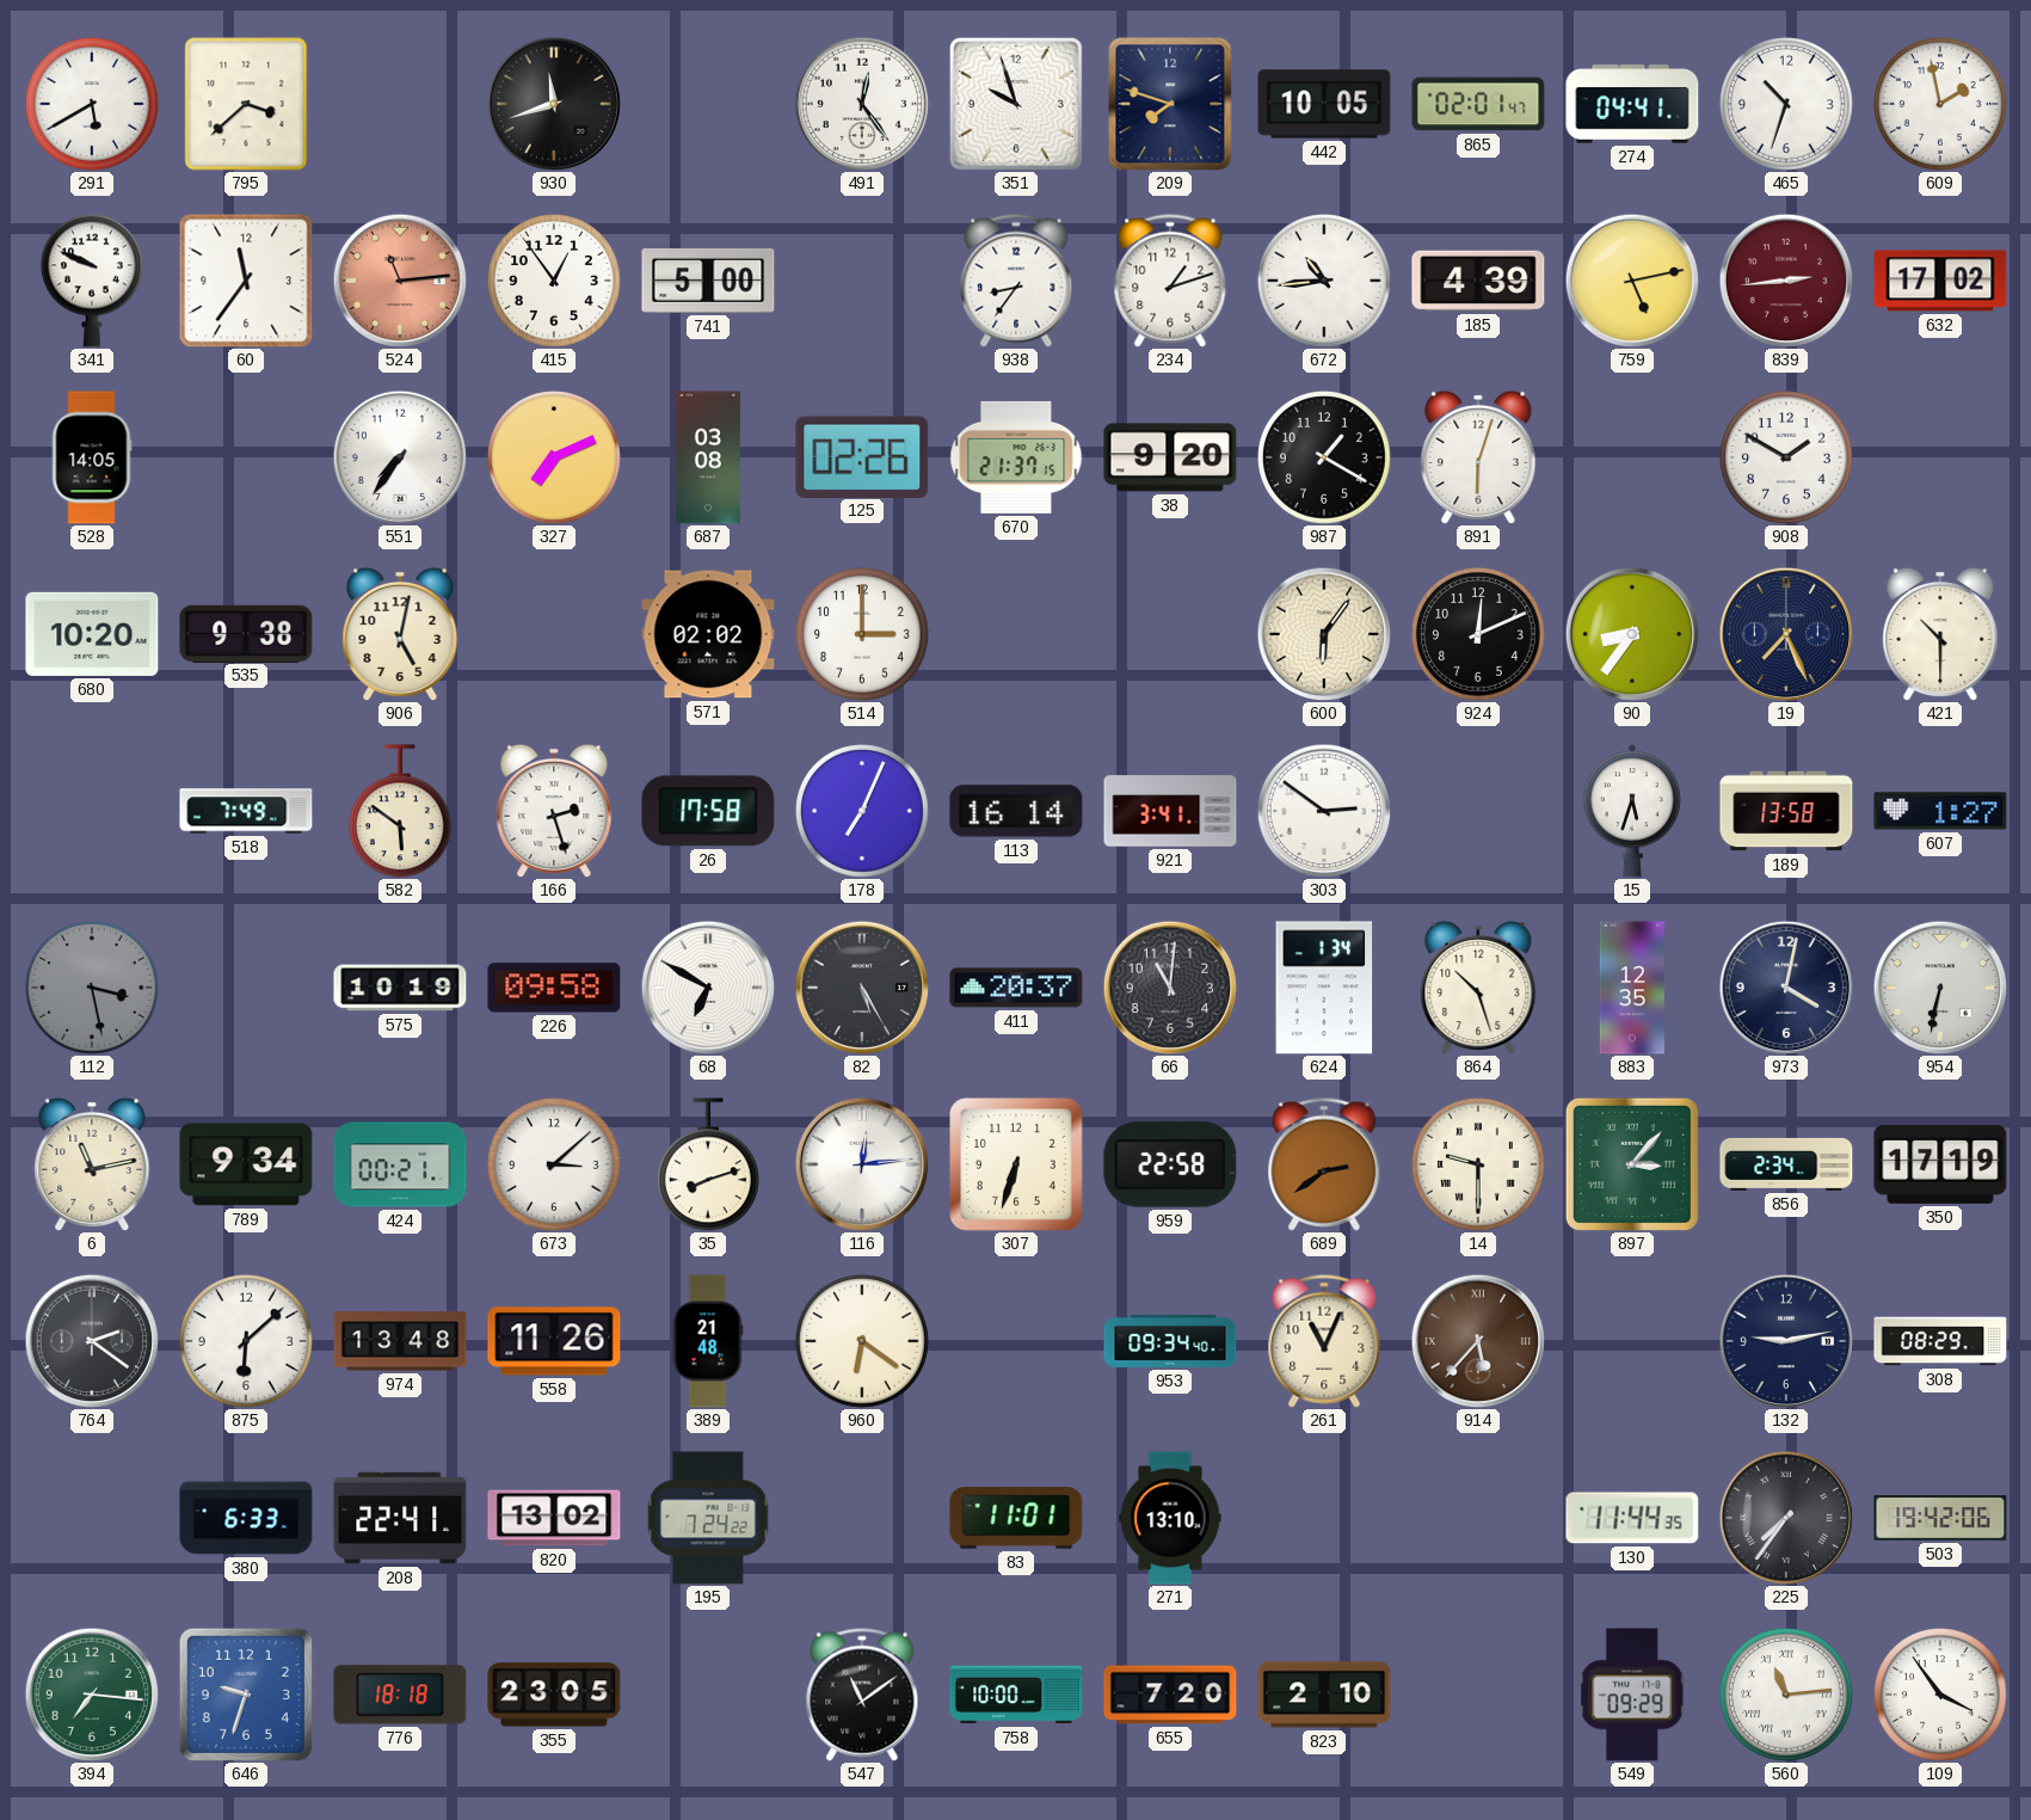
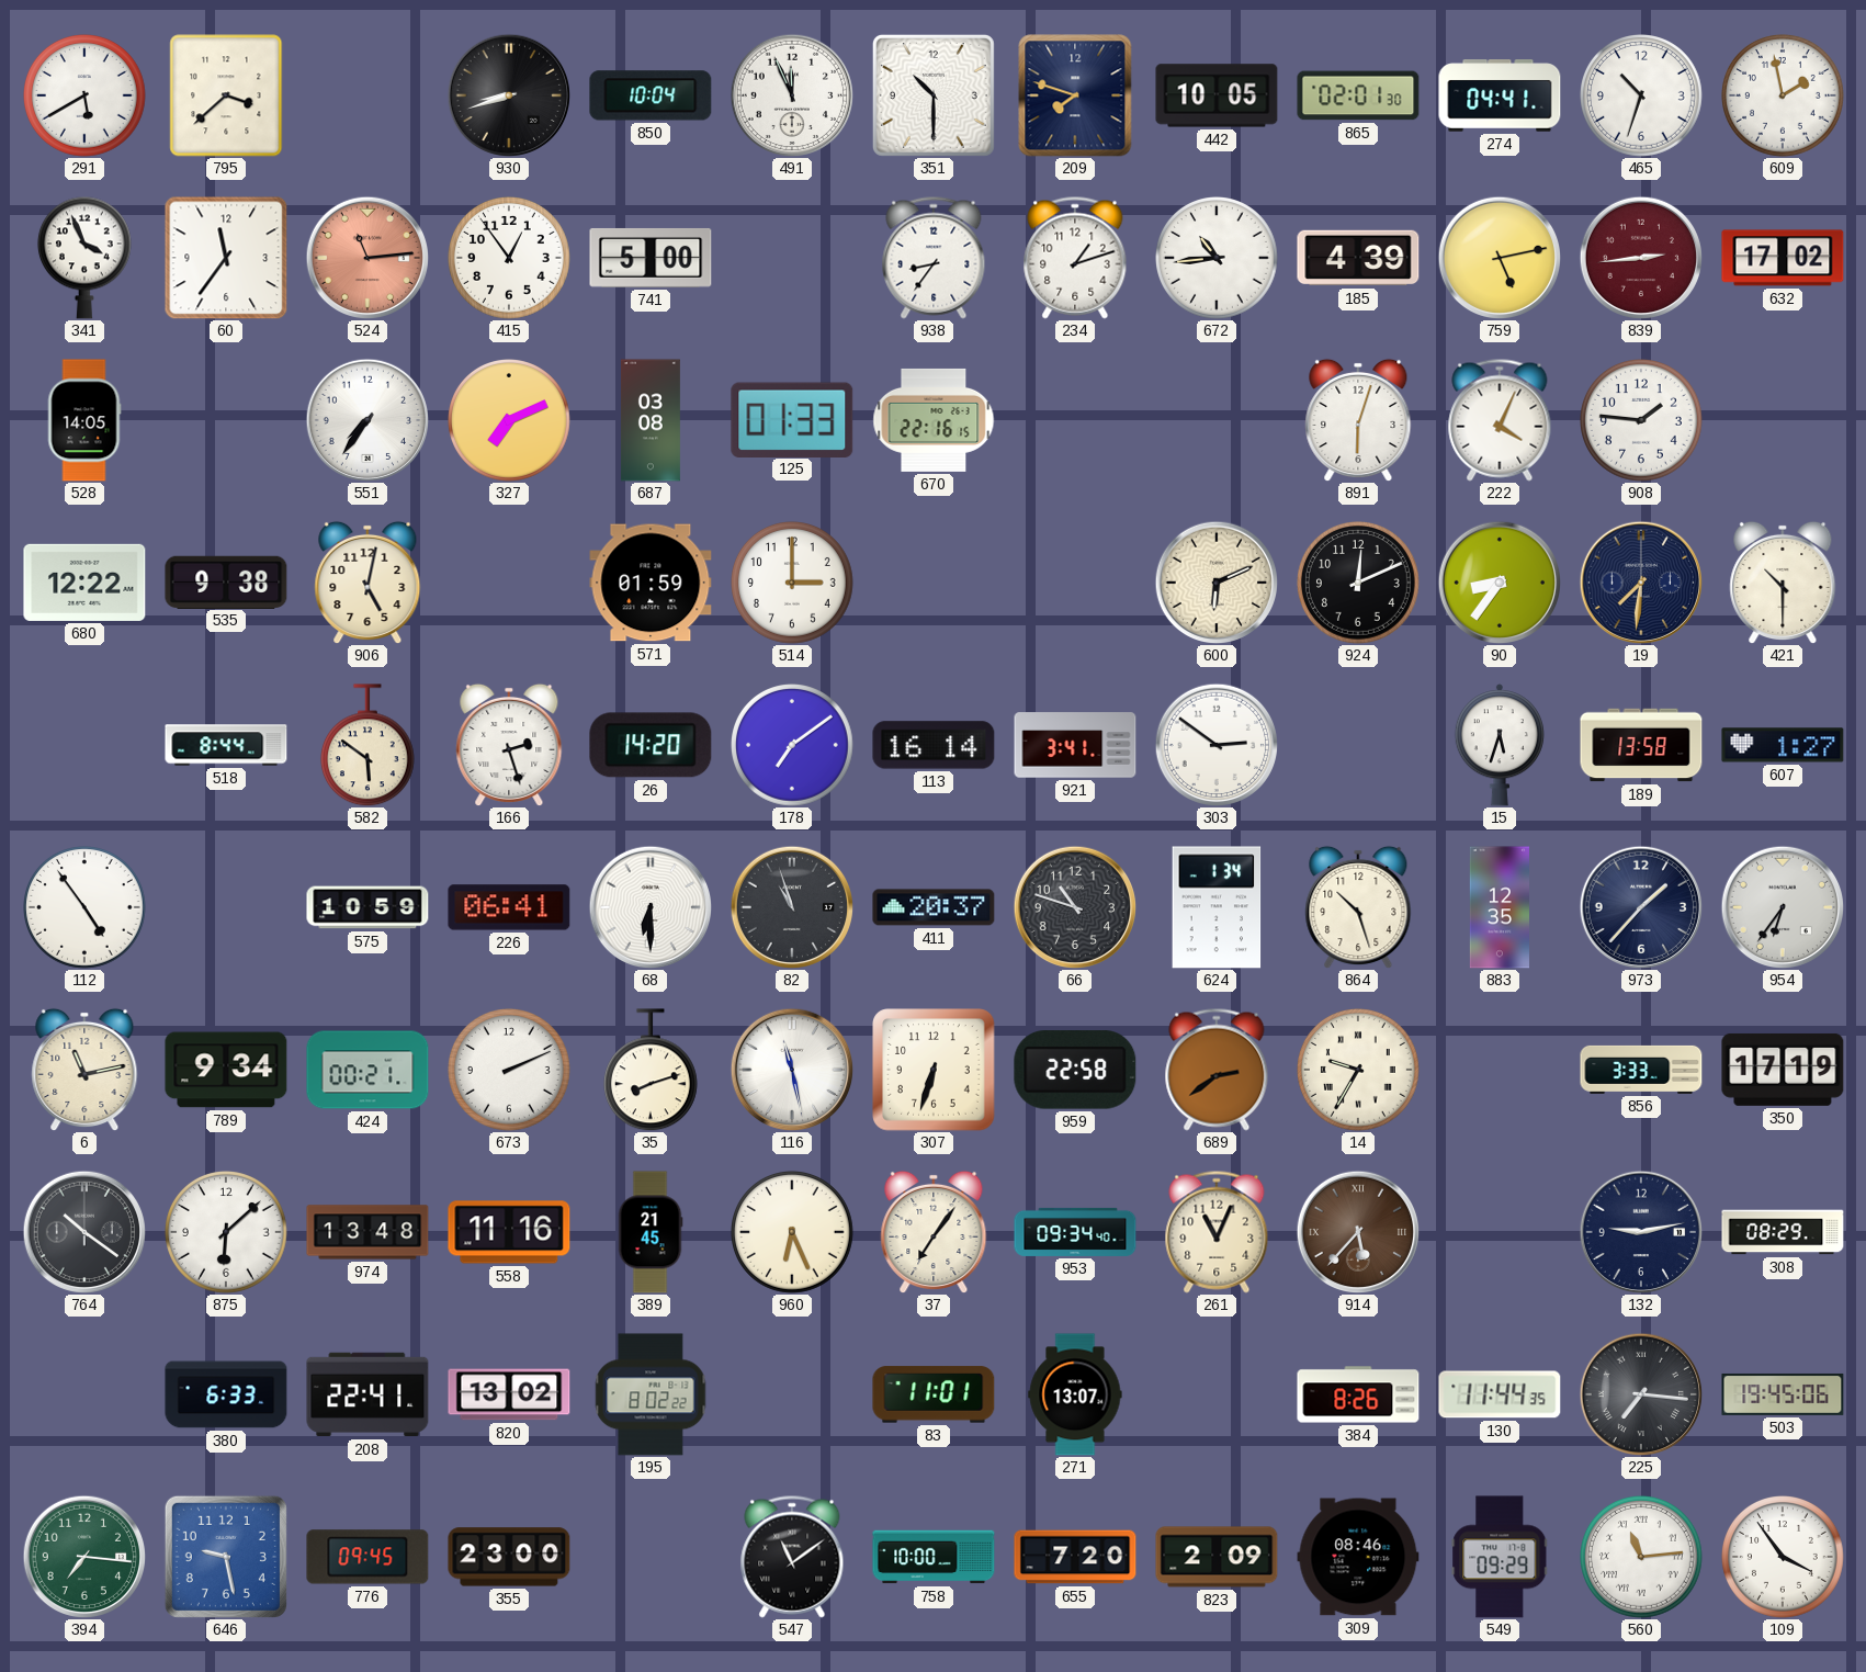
930: 11:42 -> 8:42 (508, 94)
850: none -> 10:04 (651, 95)
491: 12:24 -> 11:56 (791, 94)
351: 9:57 -> 10:30 (934, 95)
865: 02:01:47 -> 02:01:30 (1358, 95)
341: 9:49 -> 3:56 (84, 258)
125: 02:26 -> 01:33 (792, 419)
670: 21:37 -> 22:16 (934, 420)
38: 9:20 -> none (1170, 457)
987: 1:20 -> none (1325, 459)
222: none -> 4:04 (1500, 420)
908: 1:50 -> 1:46 (1642, 421)
680: 10:20 -> 12:22 (84, 583)
571: 02:02 -> 01:59 (651, 583)
600: 6:06 -> 6:11 (1215, 581)
19: 7:26 -> 7:31 (1640, 581)
518: 7:49 -> 8:44 (226, 745)
26: 17:58 -> 14:20 (651, 745)
178: 7:04 -> 7:09 (793, 746)
112: 3:28 -> 4:54 (86, 908)
112 dial: grey -> white (86, 908)
575: 10:19 -> 10:59 (367, 907)
226: 09:58 -> 06:41 (509, 907)
68: 6:50 -> 6:30 (649, 906)
82: 5:25 -> 10:57 (791, 906)
66: 11:01 -> 10:48 (1074, 906)
973: 4:02 -> 1:37 (1640, 906)
954: 6:32 -> 6:36 (1782, 906)
673: 3:08 -> 2:11 (510, 1071)
116: 12:14 -> 11:28 (791, 1069)
14: 9:30 -> 9:35 (1359, 1071)
897: 3:07 -> none (1632, 1164)
856: 2:34 -> 3:33 (1641, 1070)
764: 2:21 -> 10:21 (83, 1231)
558: 11:26 -> 11:16 (509, 1232)
389: 21:48 -> 21:45 (651, 1232)
960: 6:21 -> 6:26 (793, 1233)
37: none -> 7:06 (934, 1232)
195: 7:24 -> 8:02 (651, 1394)
271: 13:10 -> 13:07 (1075, 1394)
384: none -> 8:26 (1358, 1394)
225: 7:36 -> 7:16 (1640, 1393)
503: 19:42 -> 19:45 (1783, 1394)
646: 9:33 -> 9:28 (226, 1557)
776: 18:18 -> 09:45 (367, 1557)
355: 23:05 -> 23:00 (509, 1557)
823: 2:10 -> 2:09 (1217, 1557)
309: none -> 08:46 (1358, 1557)
